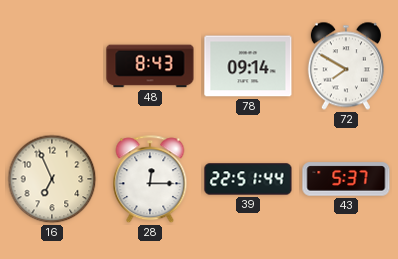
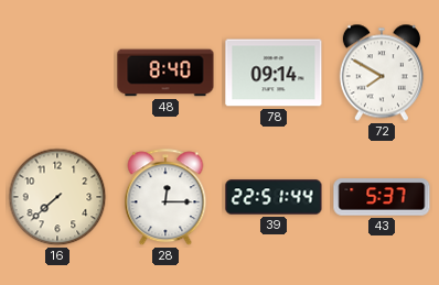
48: 8:43 -> 8:40 (165, 73)
16: 6:56 -> 7:38 (57, 197)
